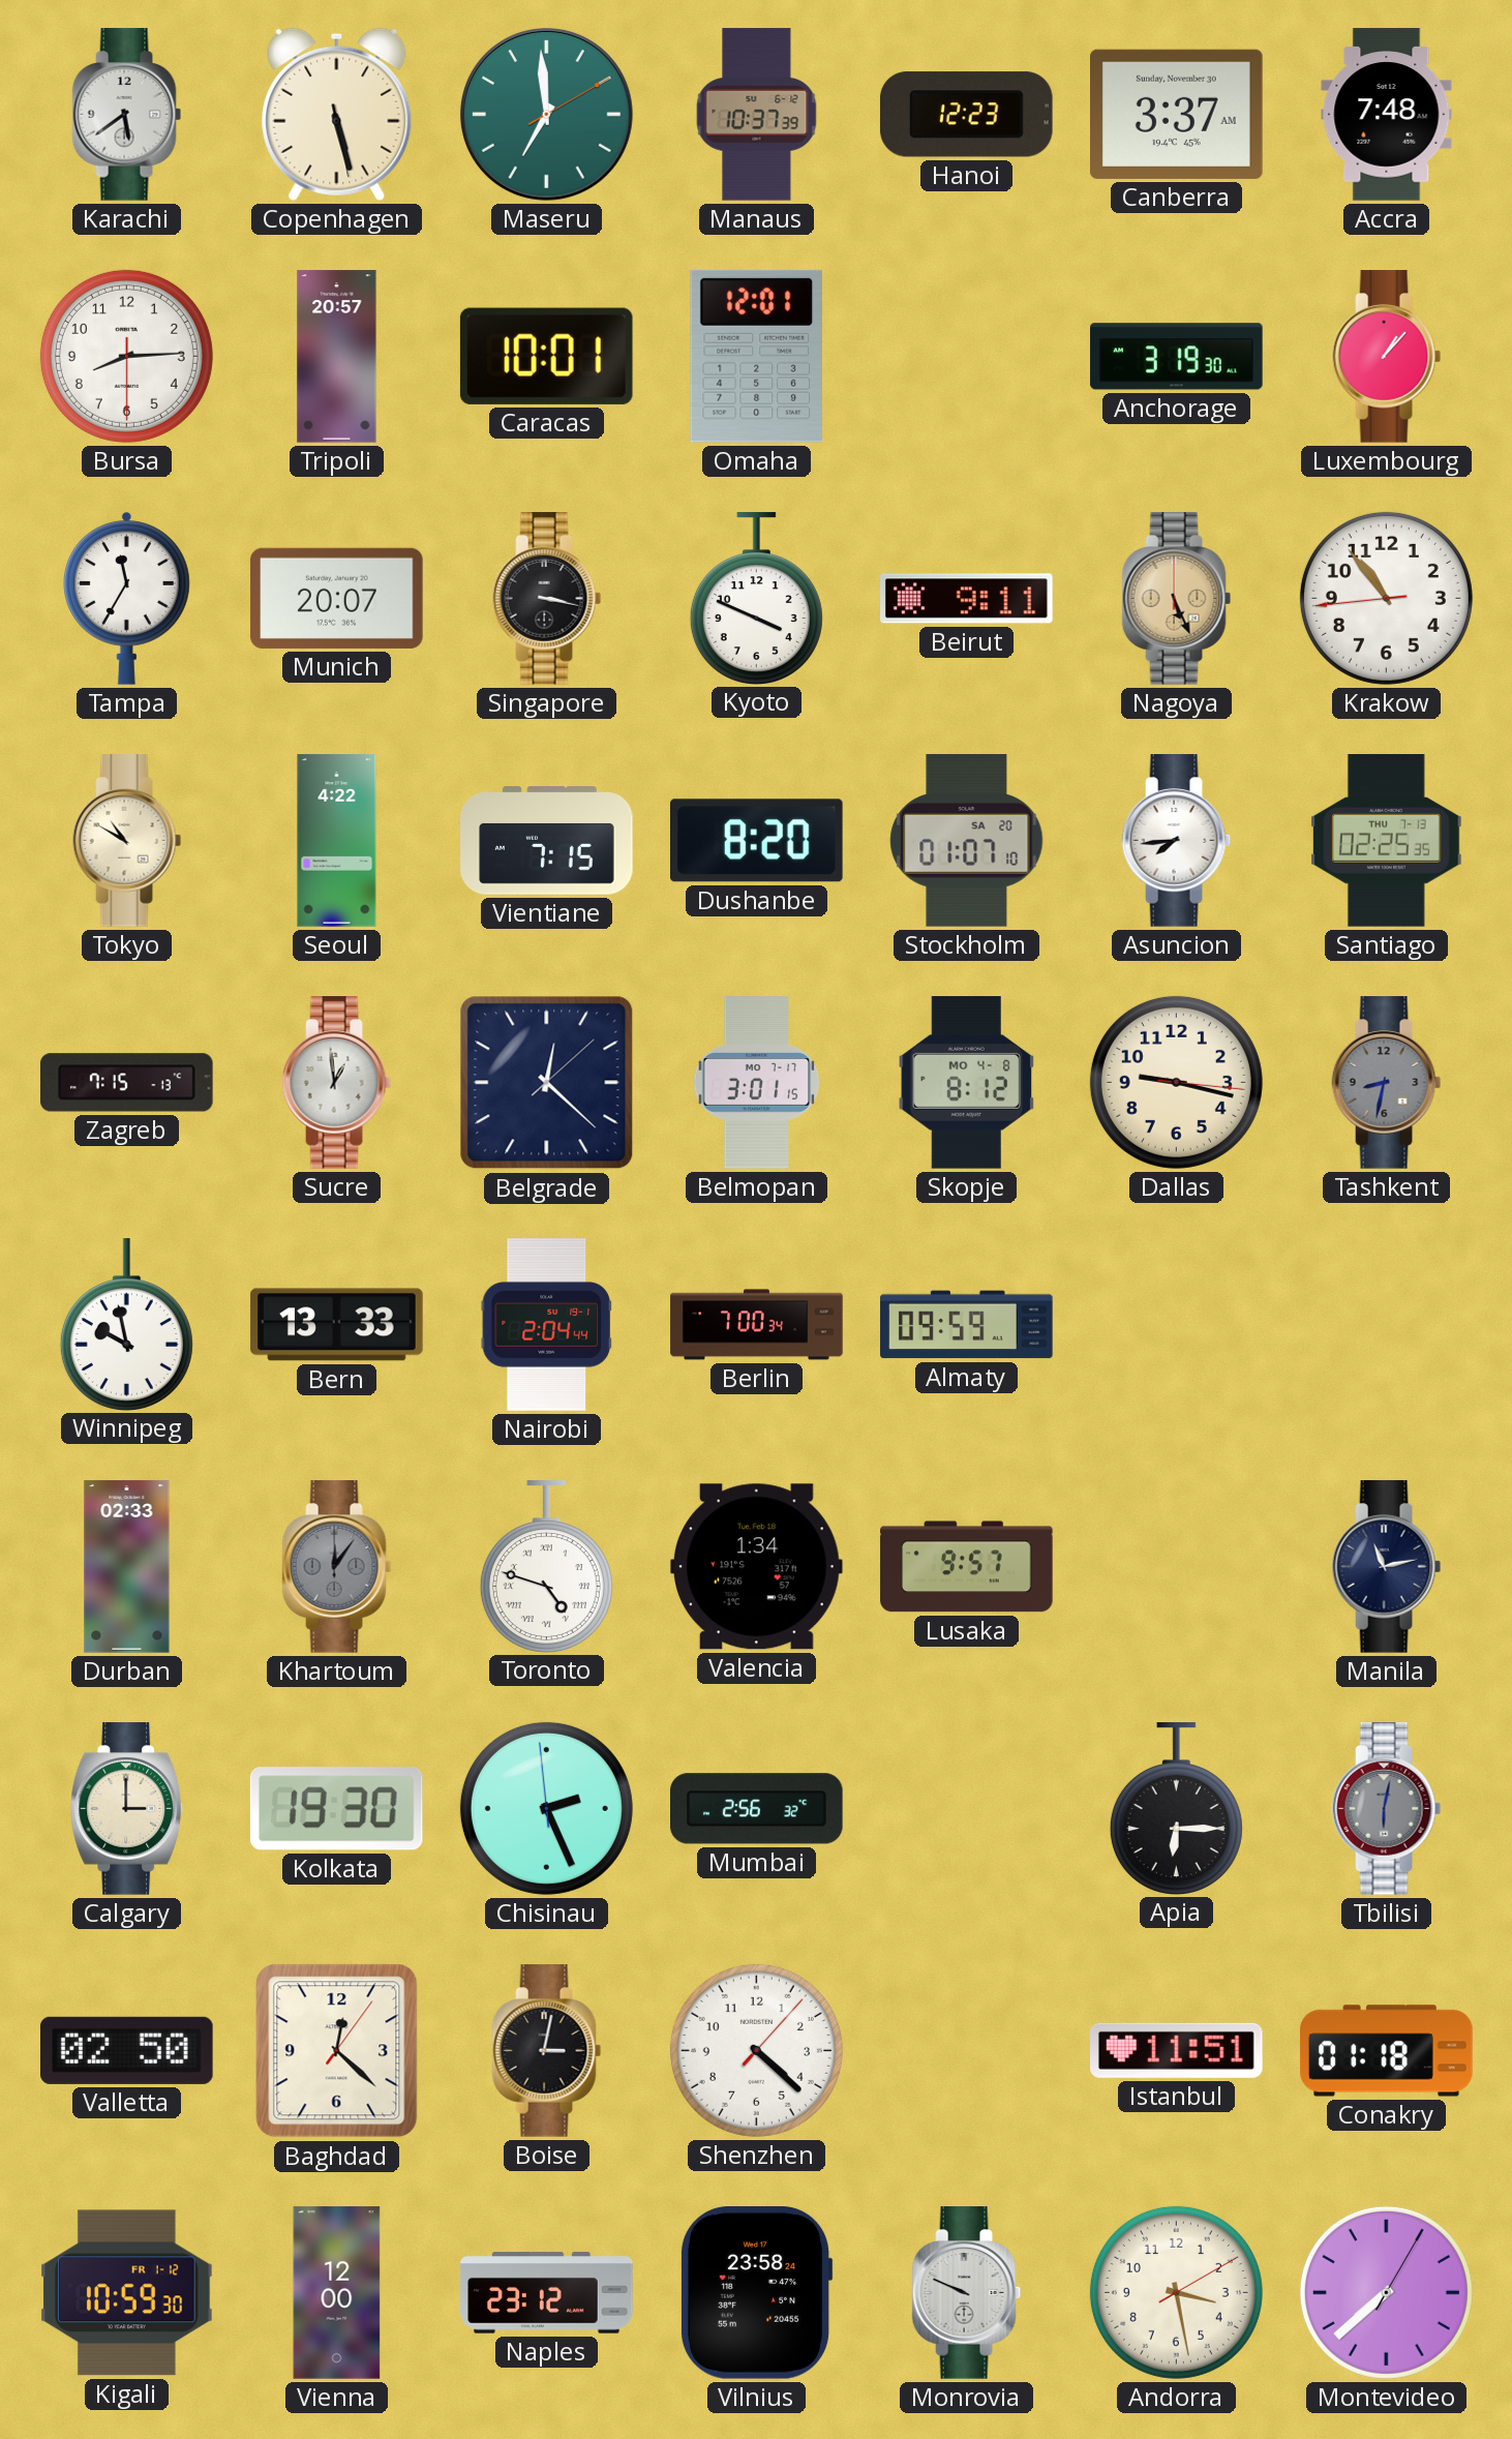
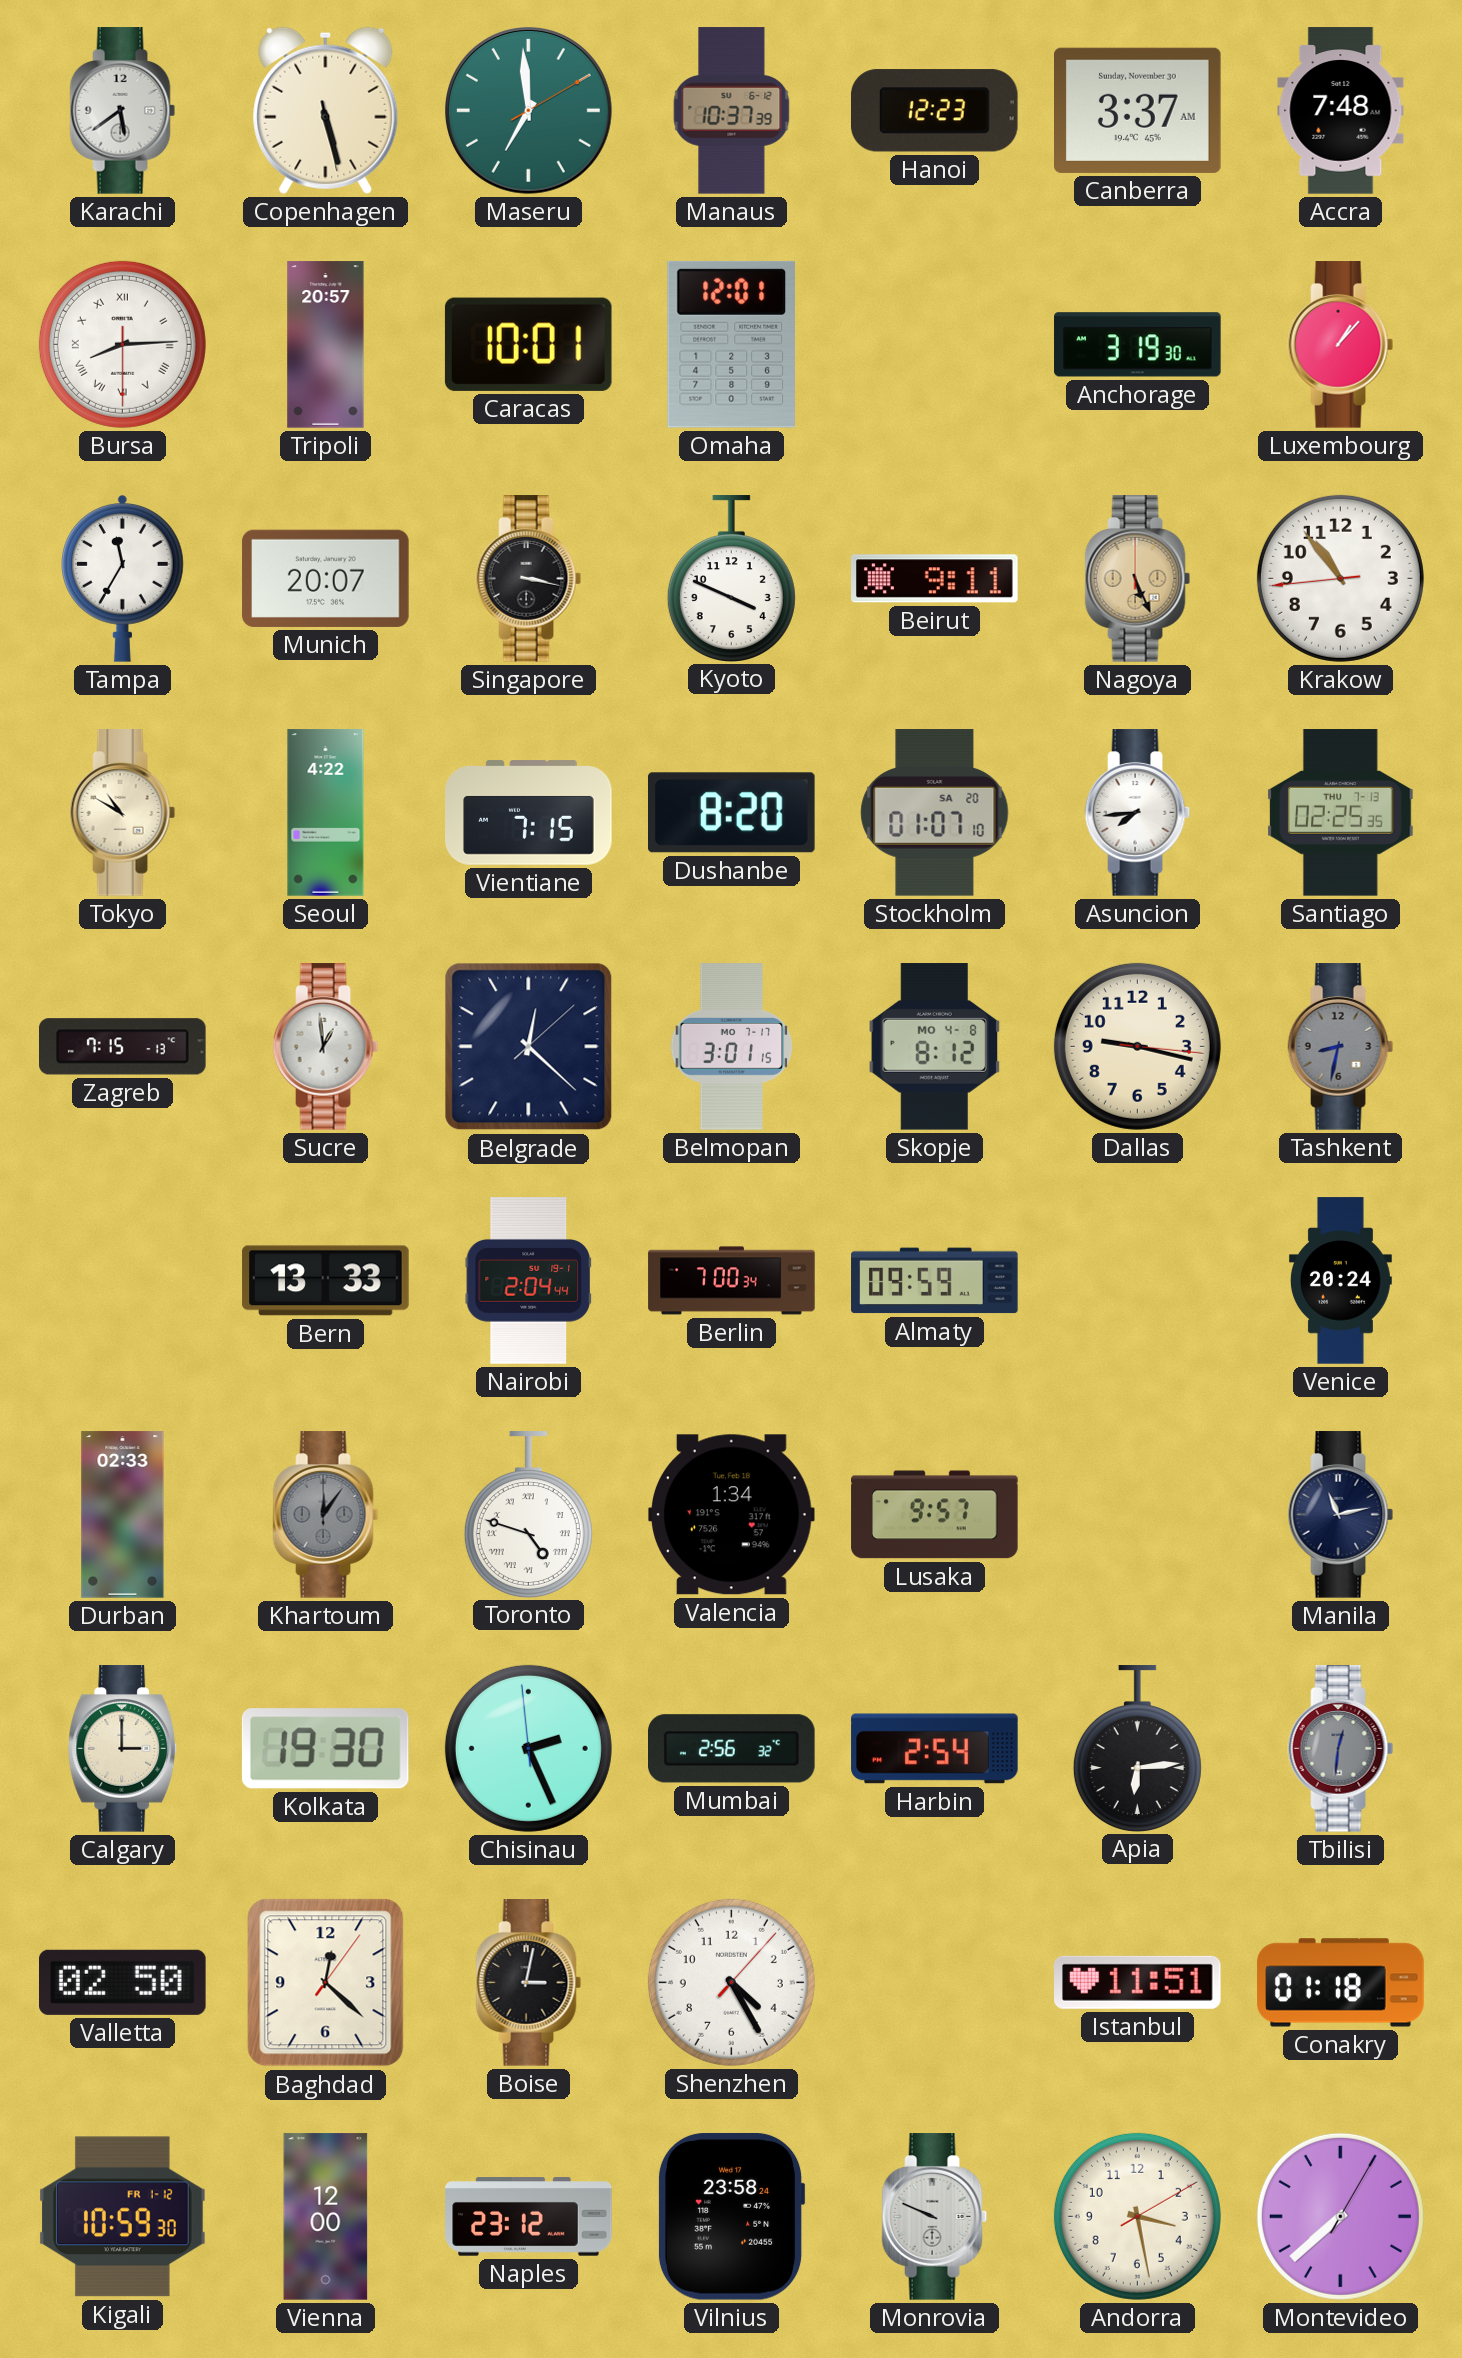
Bursa numerals: Arabic -> Roman (122, 344)
Winnipeg: 9:58 -> none (126, 1324)
Venice: none -> 20:24 (1340, 1281)
Harbin: none -> 2:54 (935, 1749)
Apia: 6:15 -> 6:14 (1137, 1748)
Tbilisi: 6:02 -> 12:31 (1341, 1749)
Shenzhen: 4:22 -> 4:25 (731, 1982)
